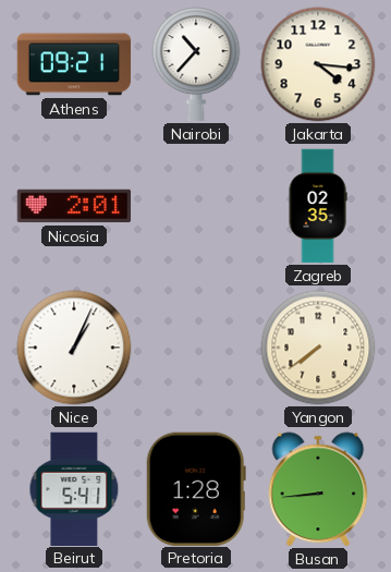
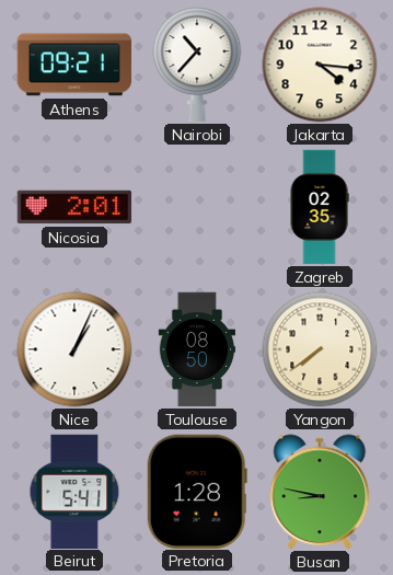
Toulouse: none -> 08:50 (196, 349)
Busan: 8:44 -> 8:47 (320, 492)
